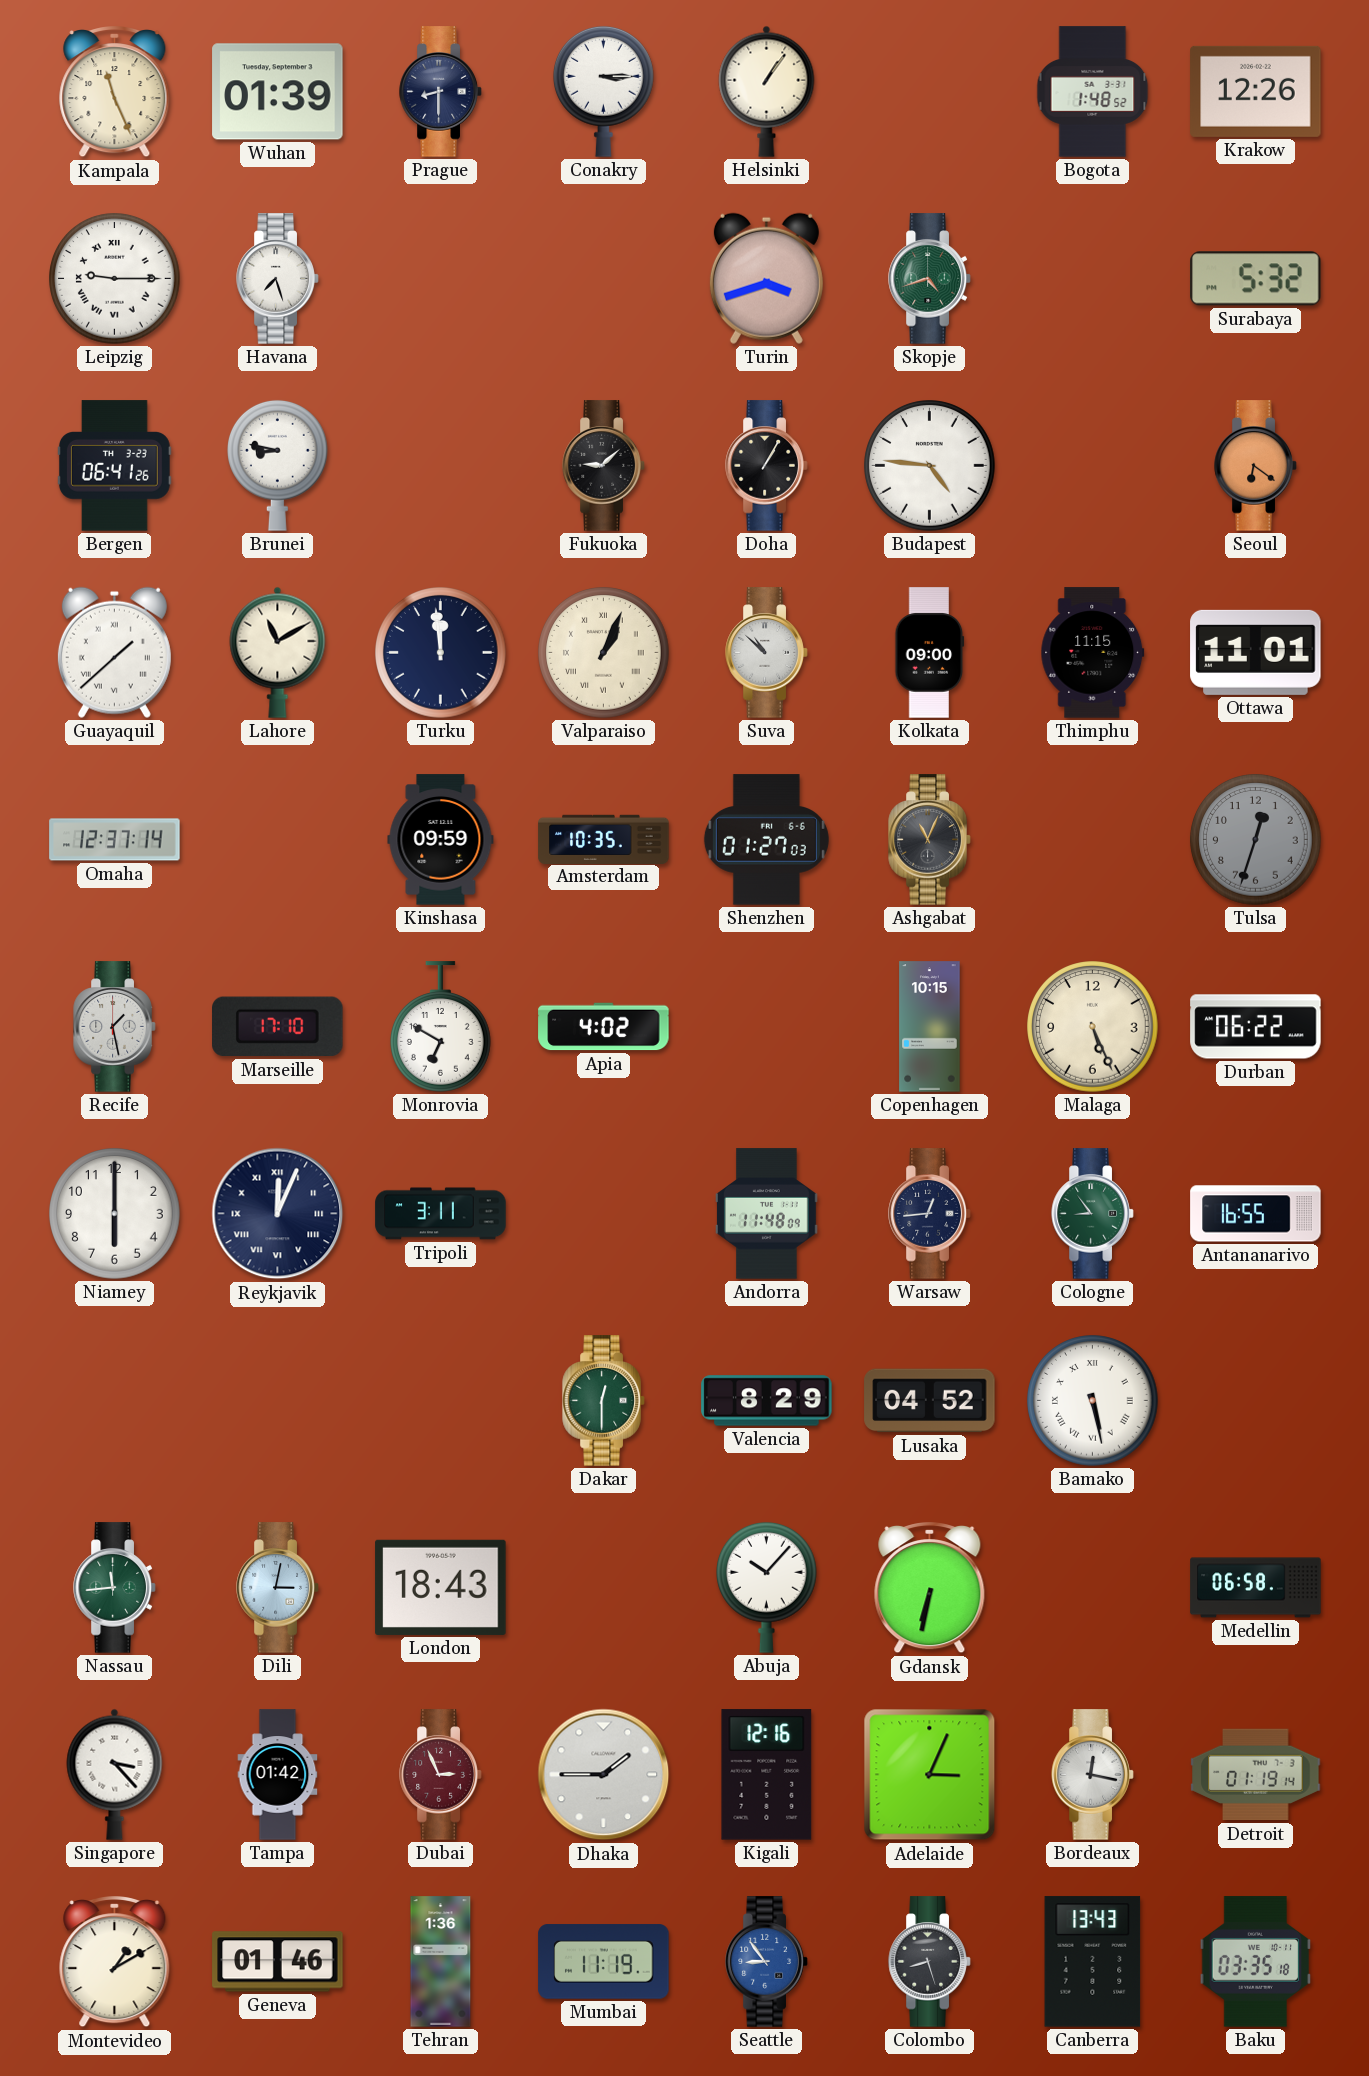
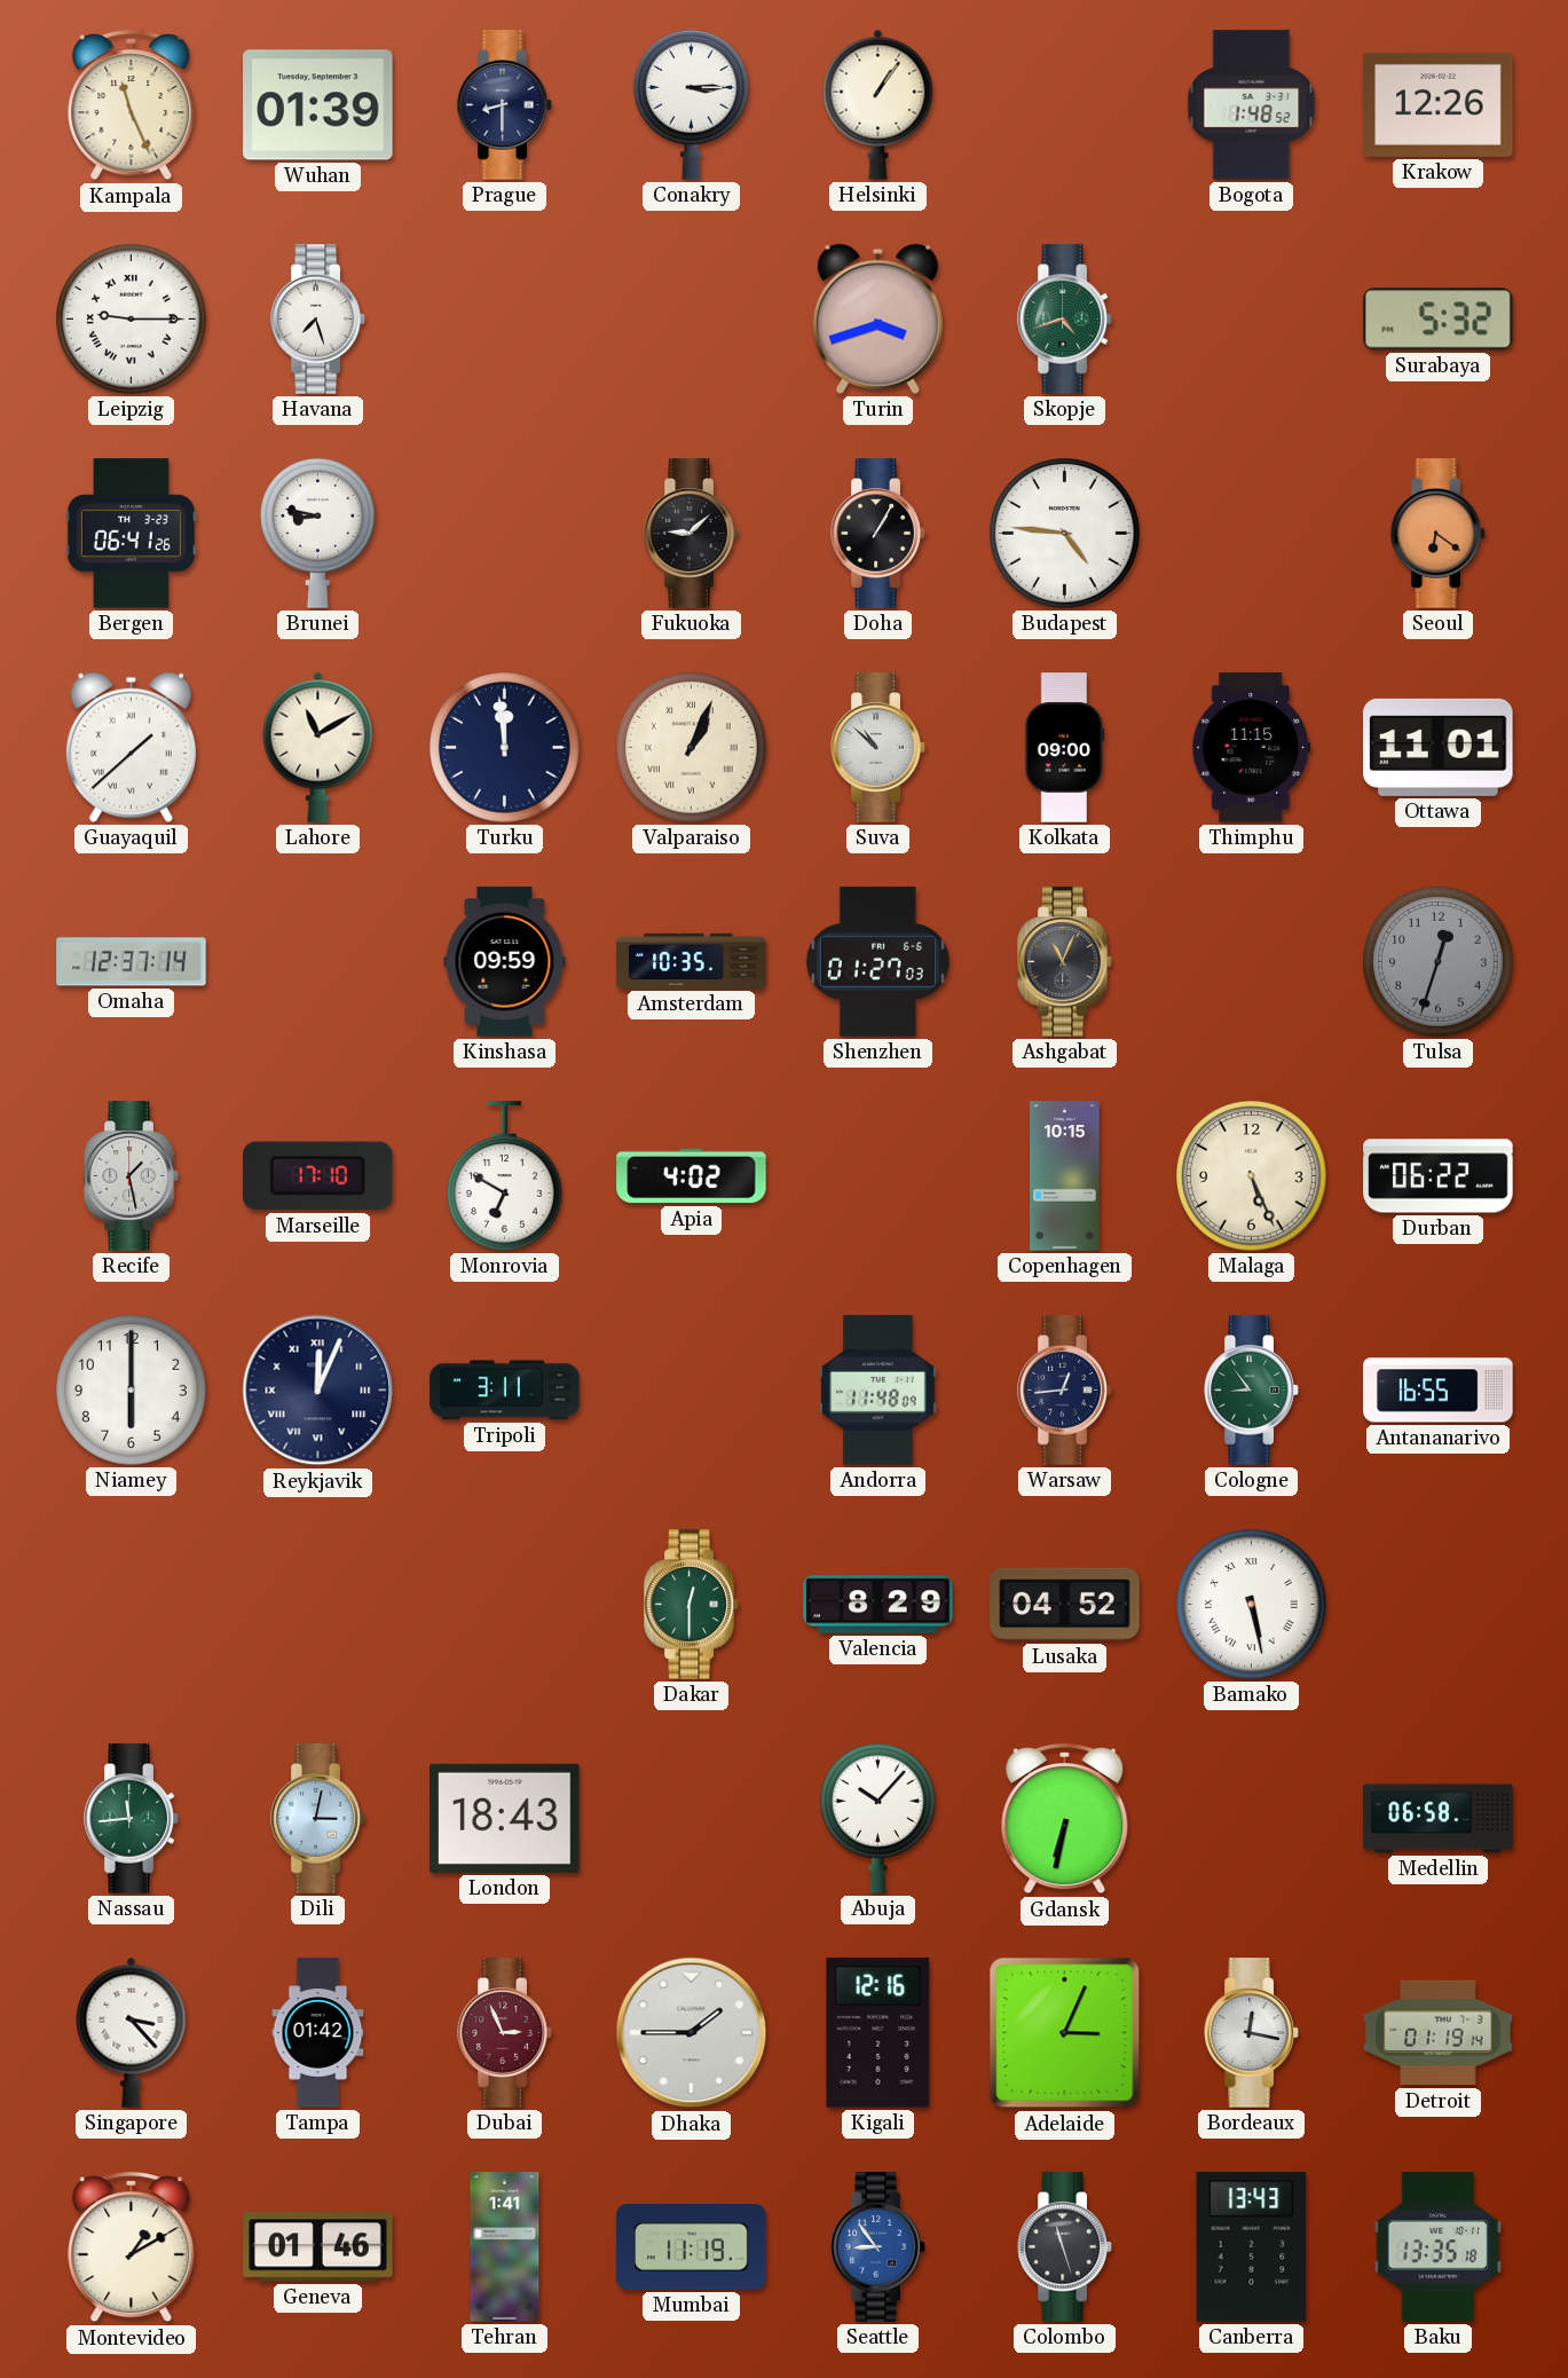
Tehran: 1:36 -> 1:41 (505, 2247)
Colombo: 8:27 -> 11:27 (1065, 2247)
Baku: 03:35 -> 13:35 (1439, 2247)
